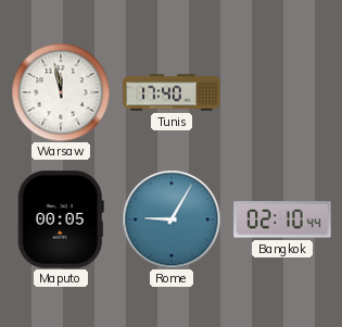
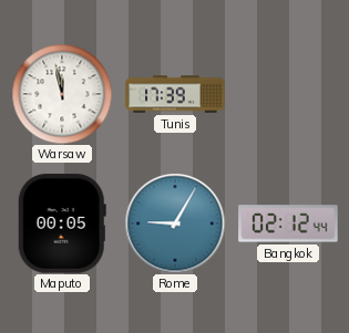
Tunis: 17:40 -> 17:39 (175, 94)
Bangkok: 02:10 -> 02:12 (288, 223)
